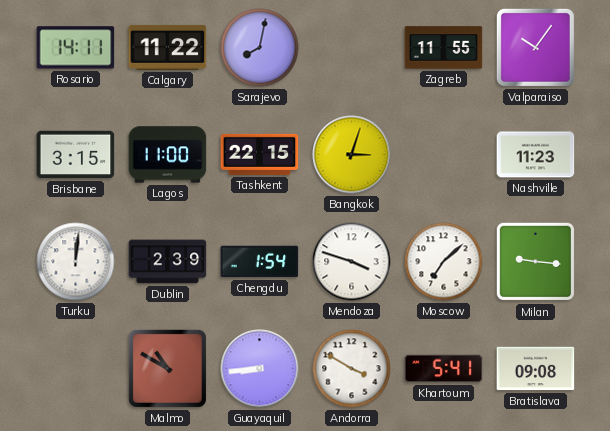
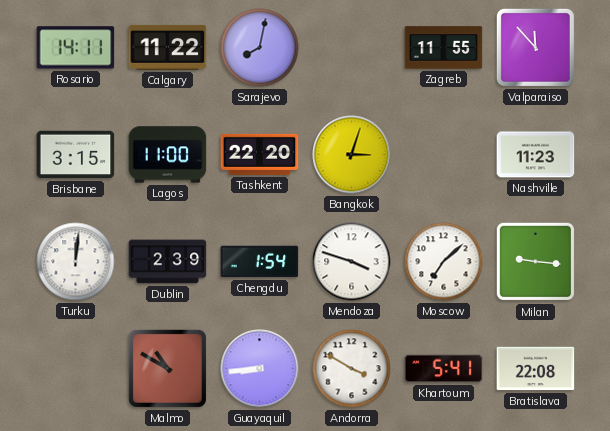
Valparaiso: 10:06 -> 11:53 (535, 47)
Tashkent: 22:15 -> 22:20 (260, 154)
Bratislava: 09:08 -> 22:08 (536, 369)
